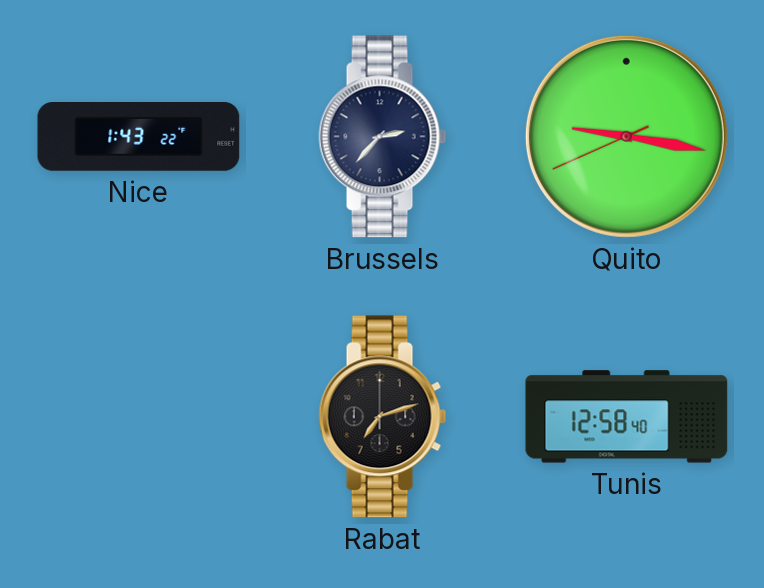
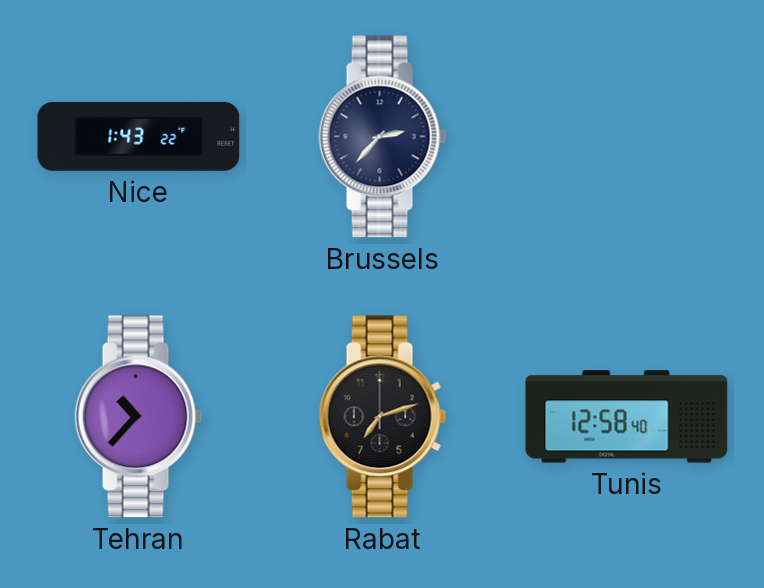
Quito: 9:16 -> none (626, 136)
Tehran: none -> 10:37 (139, 417)
